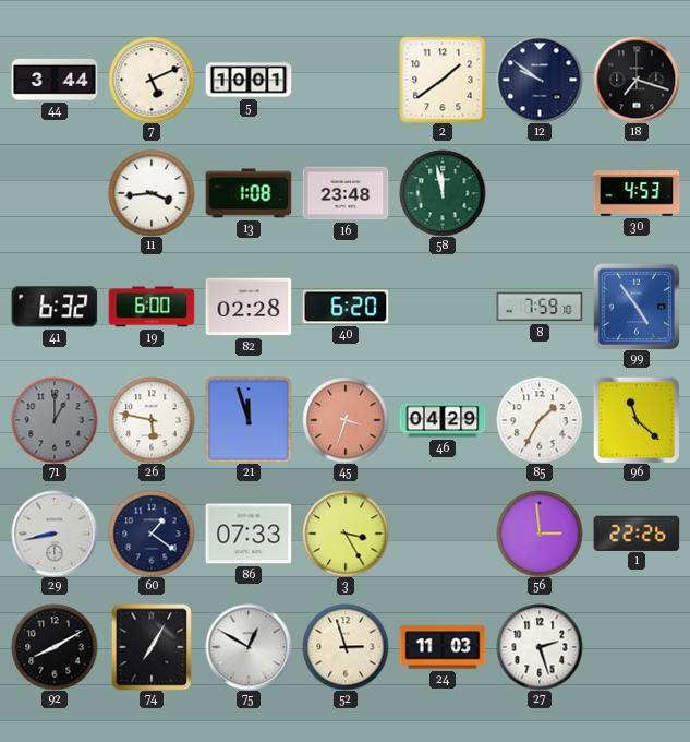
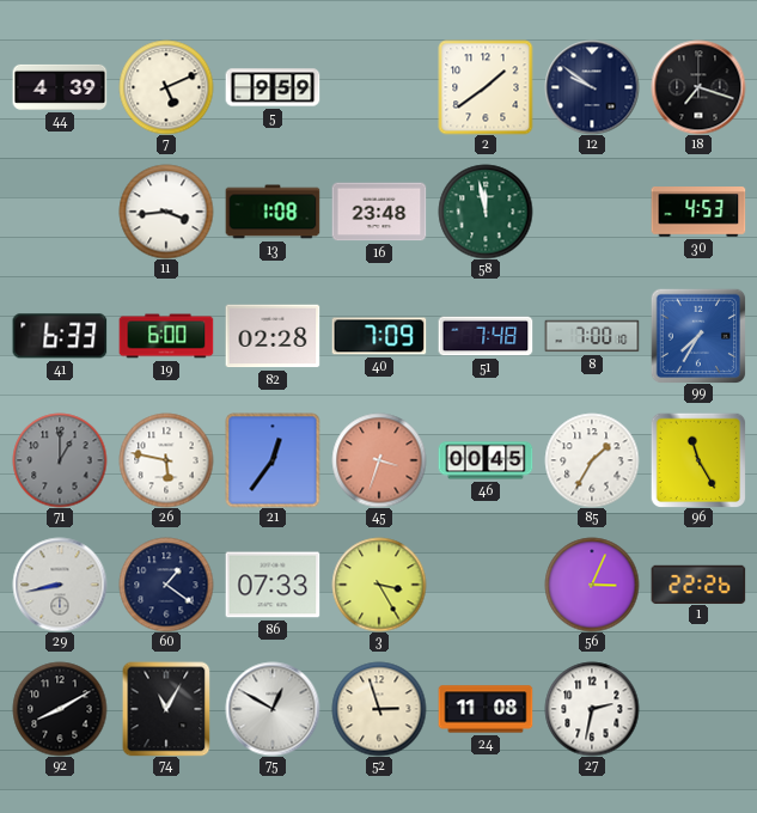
44: 3:44 -> 4:39 (60, 87)
5: 10:01 -> 9:59 (273, 87)
41: 6:32 -> 6:33 (60, 336)
40: 6:20 -> 7:09 (379, 336)
51: none -> 7:48 (486, 336)
8: 7:59 -> 7:00 (592, 336)
99: 4:54 -> 7:35 (698, 336)
21: 11:57 -> 12:36 (273, 460)
46: 04:29 -> 00:45 (486, 460)
96: 11:22 -> 11:25 (698, 460)
56: 2:59 -> 3:04 (592, 585)
74: 7:05 -> 11:05 (166, 709)
24: 11:03 -> 11:08 (486, 709)
27: 2:27 -> 2:32 (592, 709)
